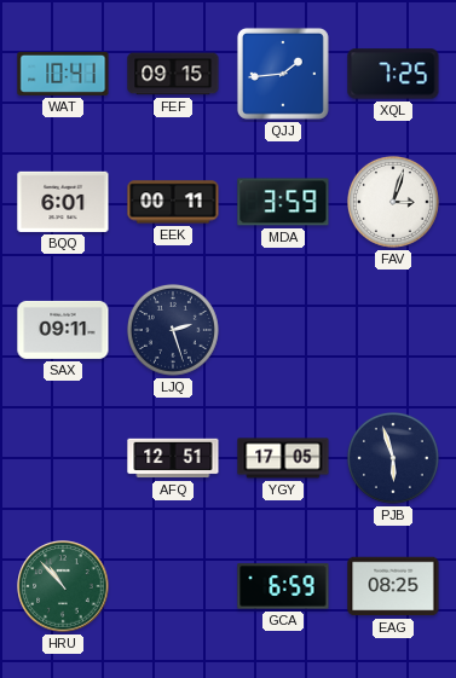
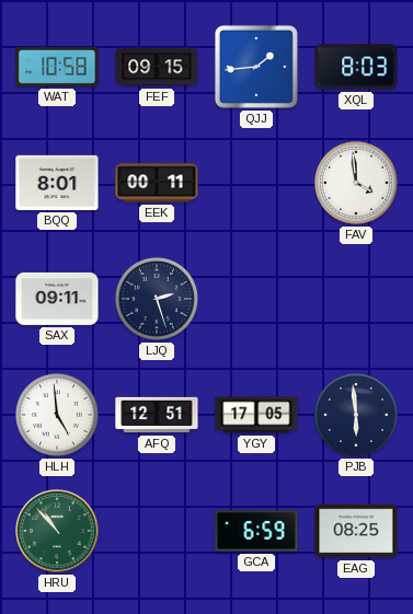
WAT: 10:41 -> 10:58 (57, 67)
XQL: 7:25 -> 8:03 (356, 67)
BQQ: 6:01 -> 8:01 (57, 183)
MDA: 3:59 -> none (283, 202)
FAV: 3:03 -> 3:59 (356, 183)
HLH: none -> 4:59 (57, 415)
PJB: 5:57 -> 5:59 (356, 415)
